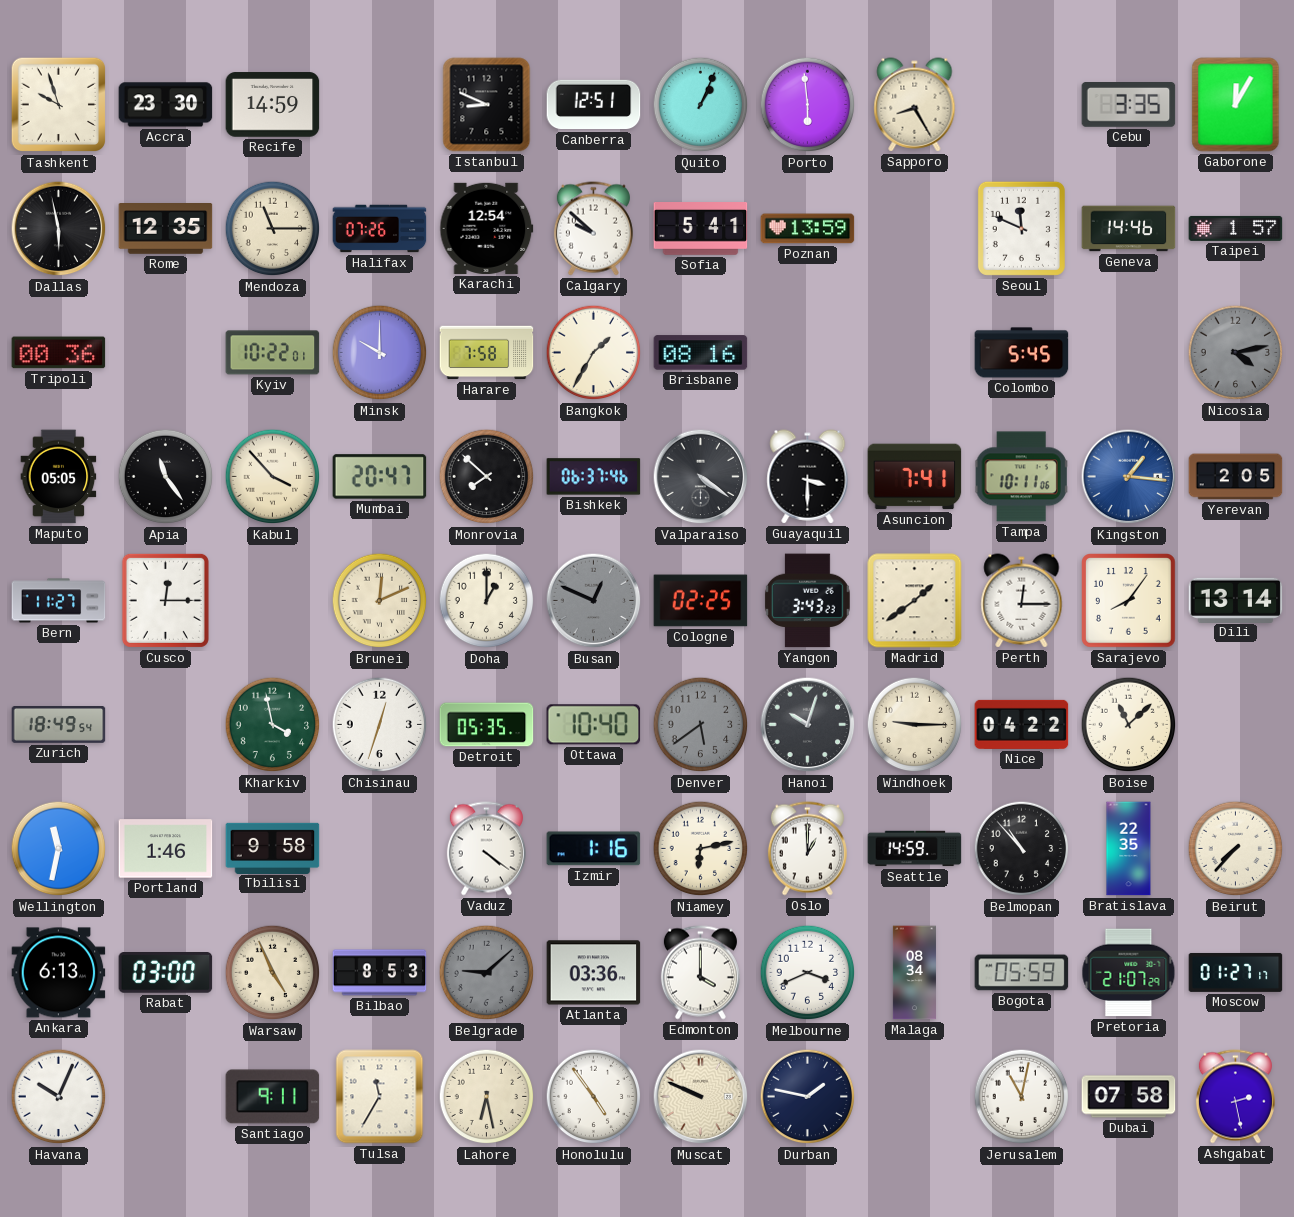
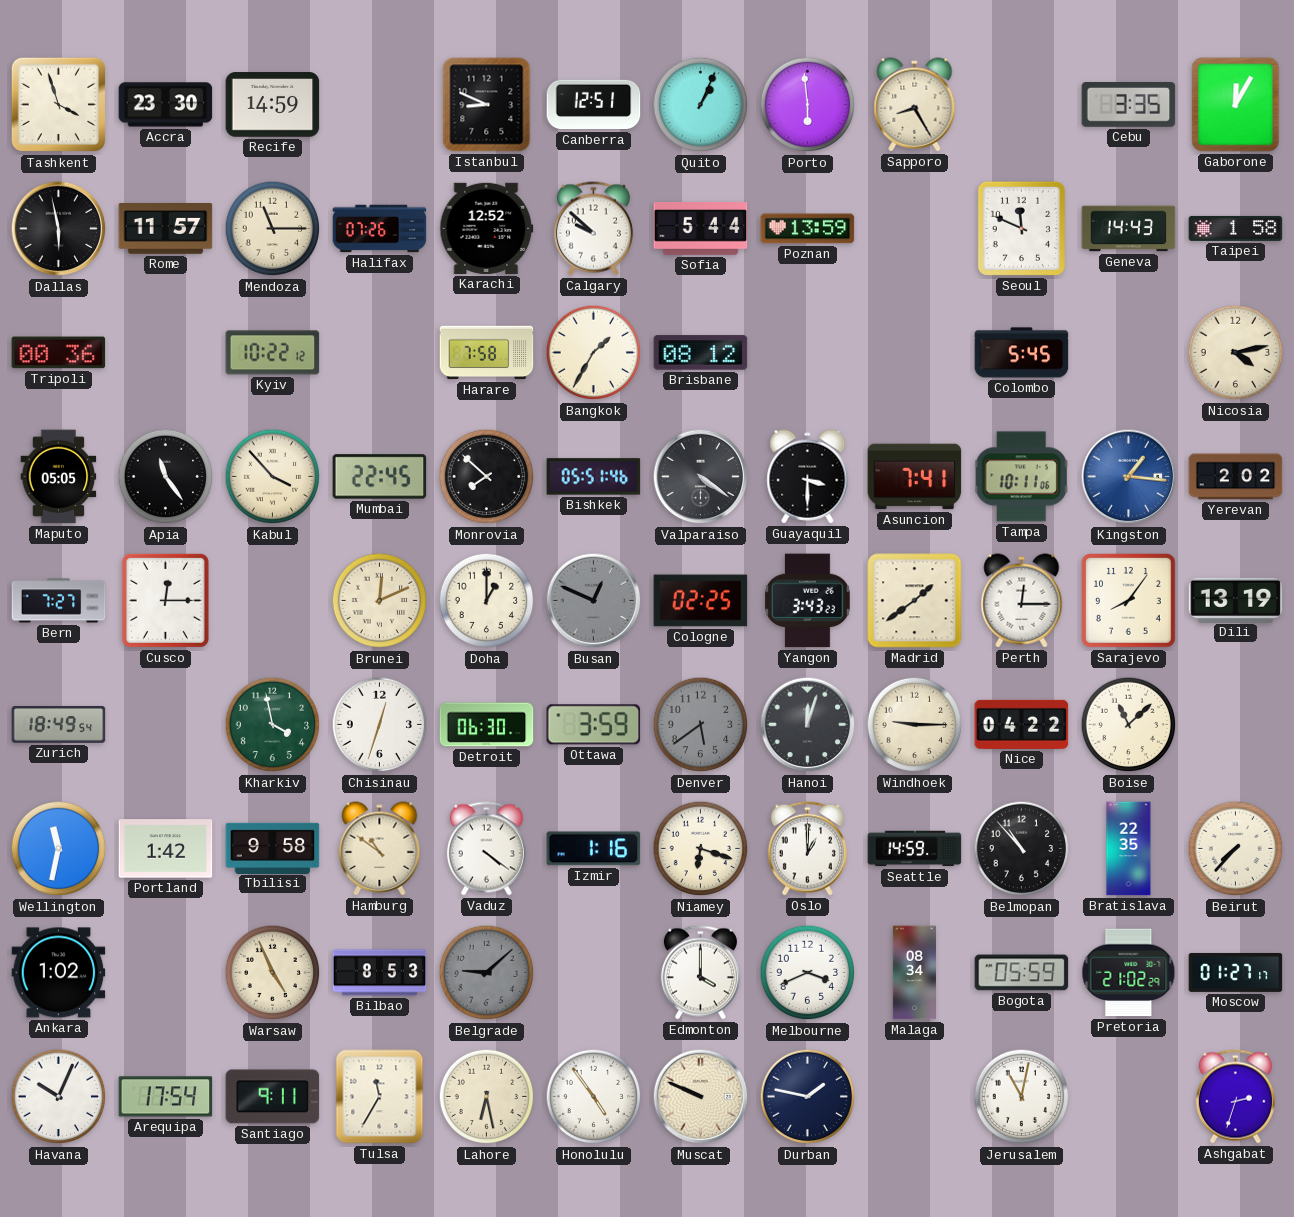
Tashkent: 9:57 -> 3:57 (59, 105)
Rome: 12:35 -> 11:57 (166, 229)
Karachi: 12:54 -> 12:52 (487, 228)
Sofia: 5:41 -> 5:44 (701, 229)
Geneva: 14:46 -> 14:43 (1129, 229)
Taipei: 1:57 -> 1:58 (1236, 228)
Kyiv: 10:22:01 -> 10:22:12 (273, 353)
Minsk: 10:00 -> none (380, 353)
Brisbane: 08:16 -> 08:12 (701, 353)
Nicosia dial: grey -> cream (1236, 353)
Mumbai: 20:47 -> 22:45 (380, 477)
Bishkek: 06:37 -> 05:51 (594, 477)
Yerevan: 2:05 -> 2:02 (1236, 477)
Bern: 11:27 -> 7:27 (59, 601)
Dili: 13:14 -> 13:19 (1236, 600)
Detroit: 05:35 -> 06:30 (487, 725)
Ottawa: 10:40 -> 3:59 (594, 725)
Hanoi: 10:03 -> 12:03 (808, 725)
Portland: 1:46 -> 1:42 (166, 849)
Hamburg: none -> 10:51 (380, 849)
Niamey: 6:13 -> 6:18 (701, 849)
Ankara: 6:13 -> 1:02 (59, 973)
Rabat: 03:00 -> none (166, 973)
Atlanta: 03:36 -> none (594, 973)
Pretoria: 21:07 -> 21:02 (1129, 973)
Arequipa: none -> 17:54 (166, 1097)
Dubai: 07:58 -> none (1129, 1097)
Ashgabat: 2:28 -> 2:33 (1235, 1097)
